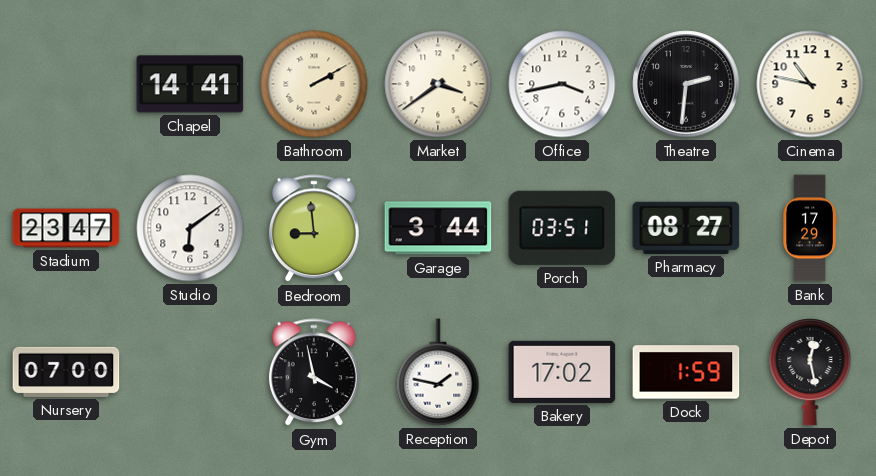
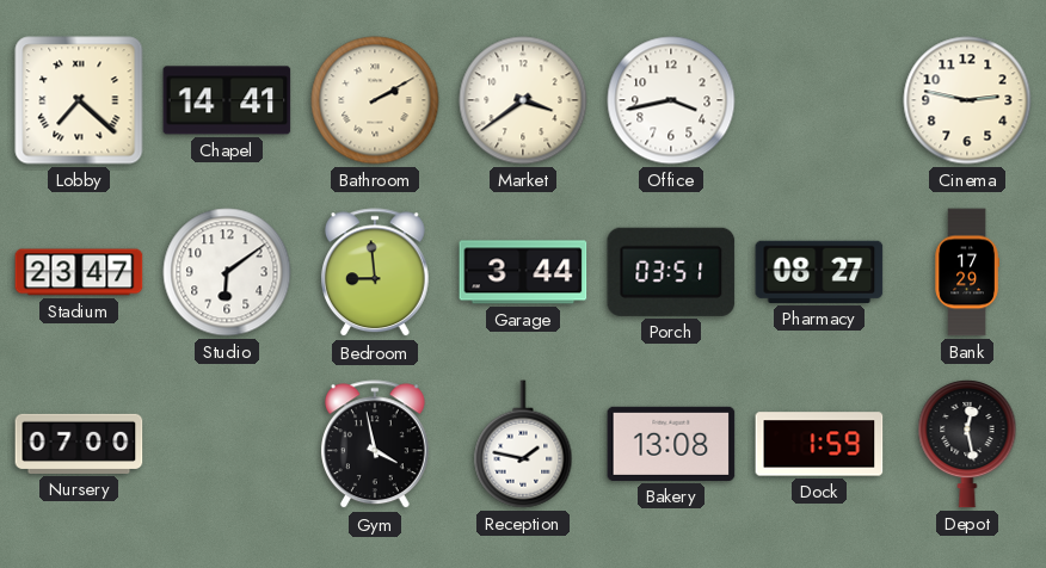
Lobby: none -> 7:22 (79, 100)
Theatre: 2:31 -> none (686, 84)
Cinema: 10:47 -> 2:47 (967, 100)
Bakery: 17:02 -> 13:08 (671, 444)
